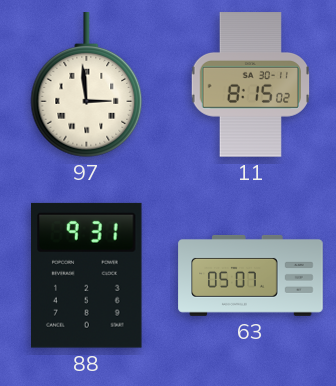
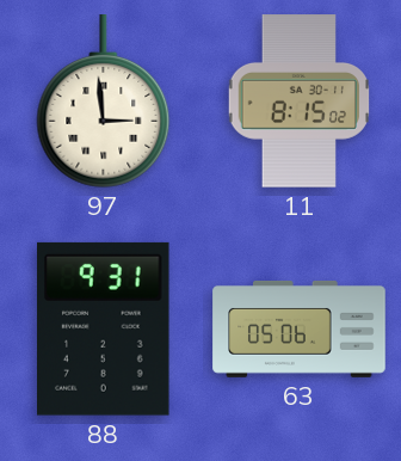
63: 05:07 -> 05:06 (300, 328)
